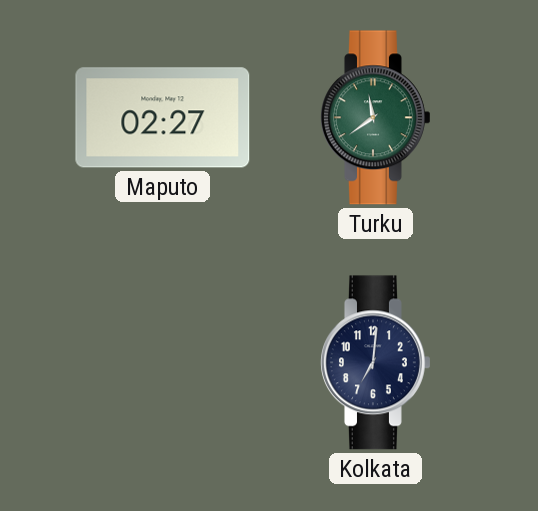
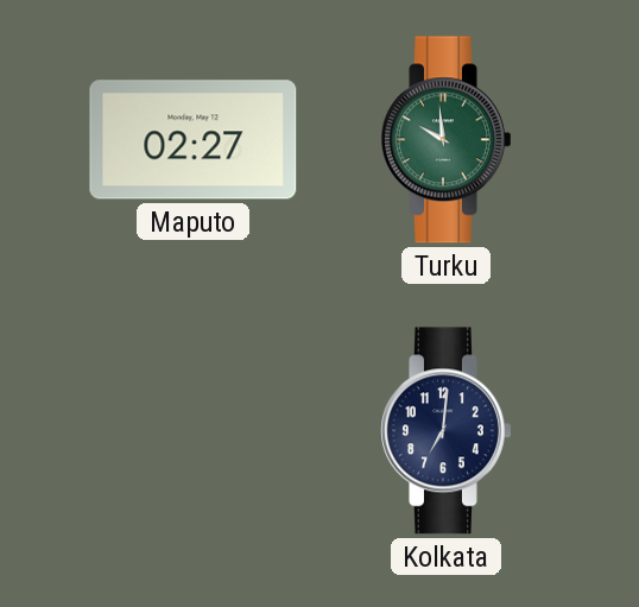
Turku: 11:39 -> 9:59 (447, 140)
